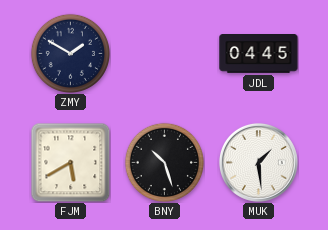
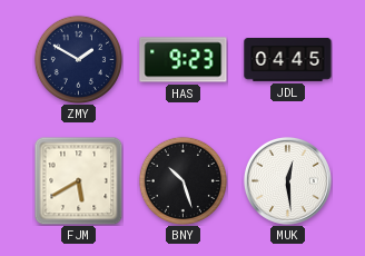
HAS: none -> 9:23 (184, 60)
MUK: 1:29 -> 12:29 (287, 180)
